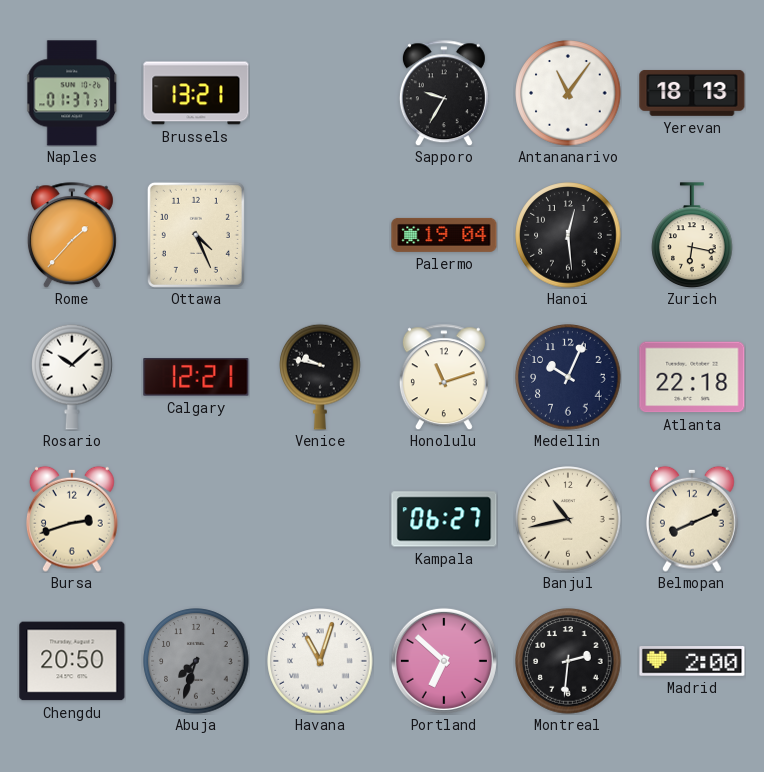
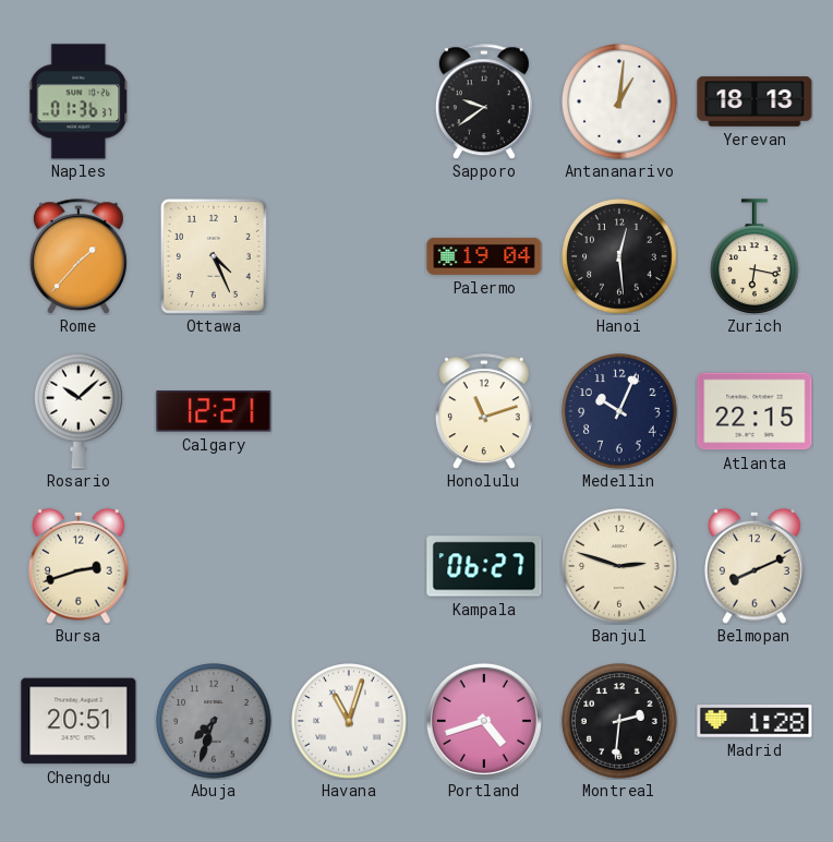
Naples: 01:37 -> 01:36 (80, 101)
Brussels: 13:21 -> none (196, 93)
Sapporo: 9:35 -> 9:39 (484, 101)
Antananarivo: 11:06 -> 1:01 (619, 101)
Venice: 9:47 -> none (320, 377)
Atlanta: 22:18 -> 22:15 (754, 411)
Banjul: 10:43 -> 2:48 (619, 566)
Chengdu: 20:50 -> 20:51 (79, 721)
Portland: 6:52 -> 4:42 (484, 721)
Madrid: 2:00 -> 1:28 (754, 721)
